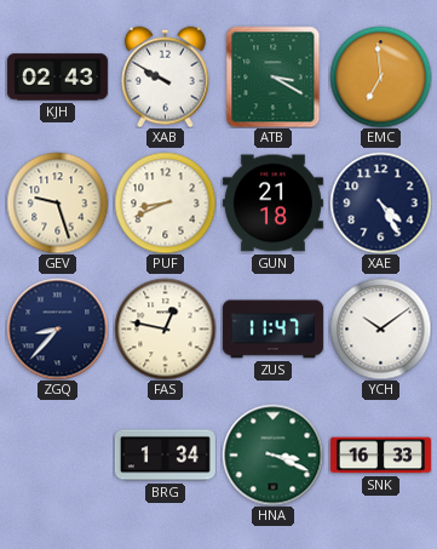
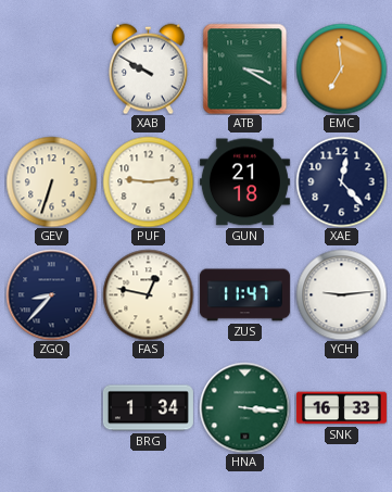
KJH: 02:43 -> none (57, 78)
GEV: 9:27 -> 6:33 (51, 181)
PUF: 8:41 -> 9:14 (148, 181)
XAE: 4:25 -> 12:23 (341, 181)
YCH: 10:09 -> 9:14 (341, 294)
HNA: 3:19 -> 3:16 (244, 407)
